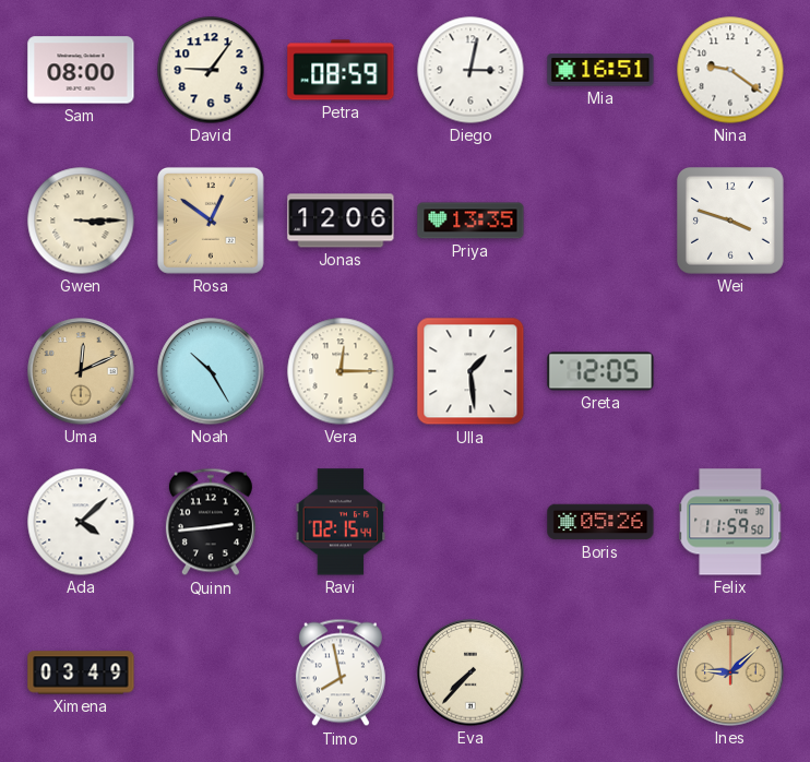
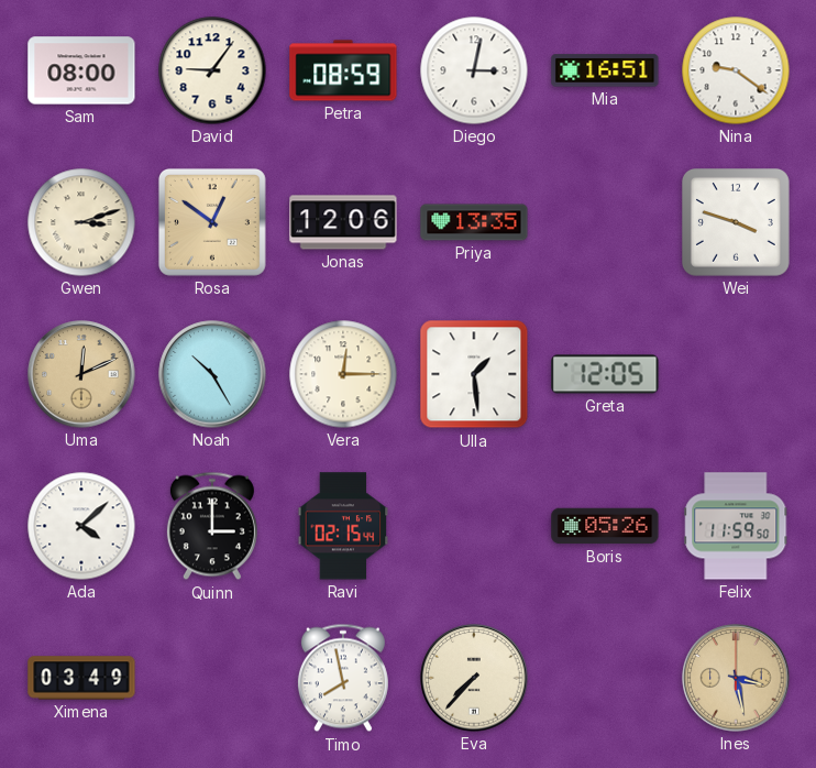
Gwen: 3:15 -> 3:12 (81, 222)
Quinn: 2:44 -> 3:00 (212, 526)
Ines: 9:08 -> 3:28 (736, 678)
